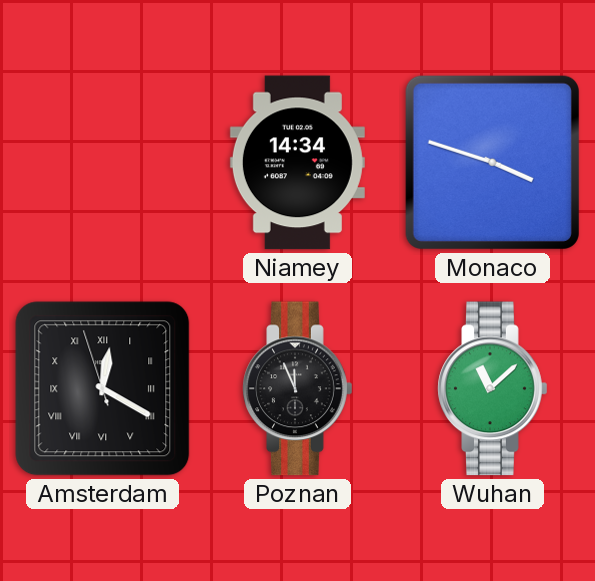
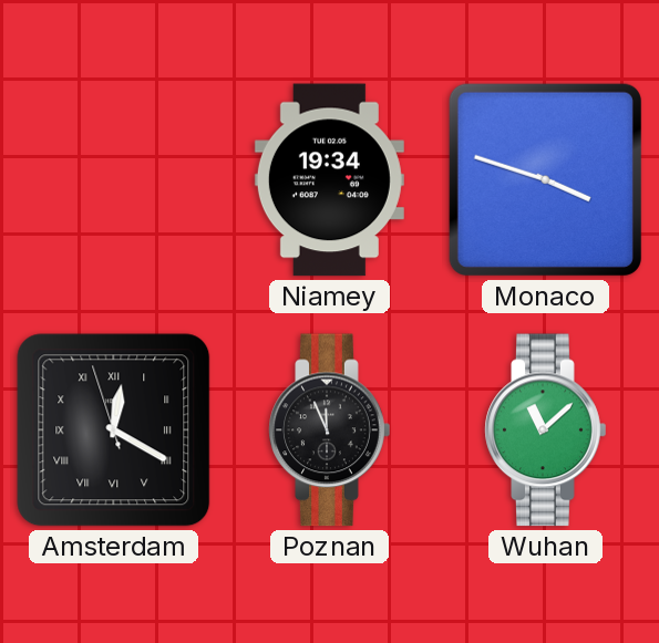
Niamey: 14:34 -> 19:34 (329, 180)
